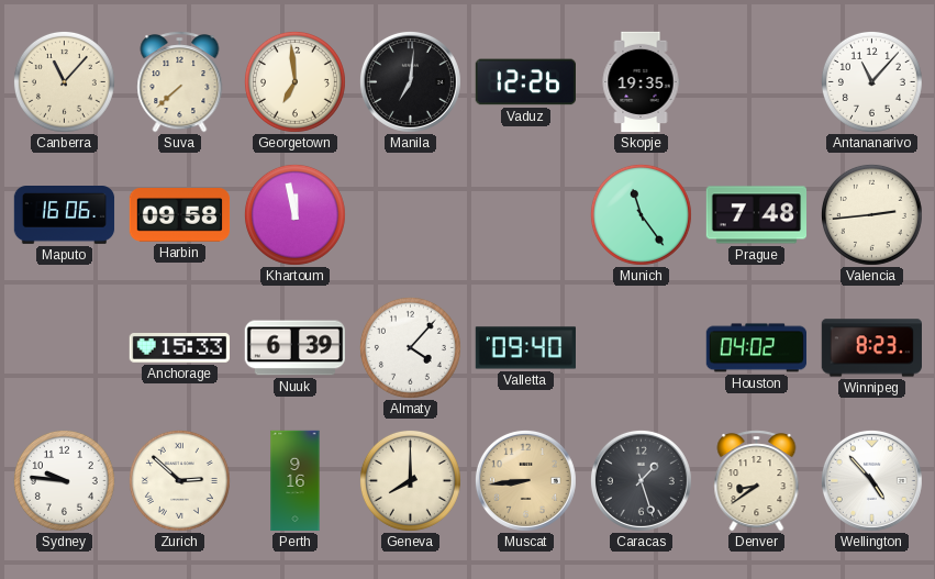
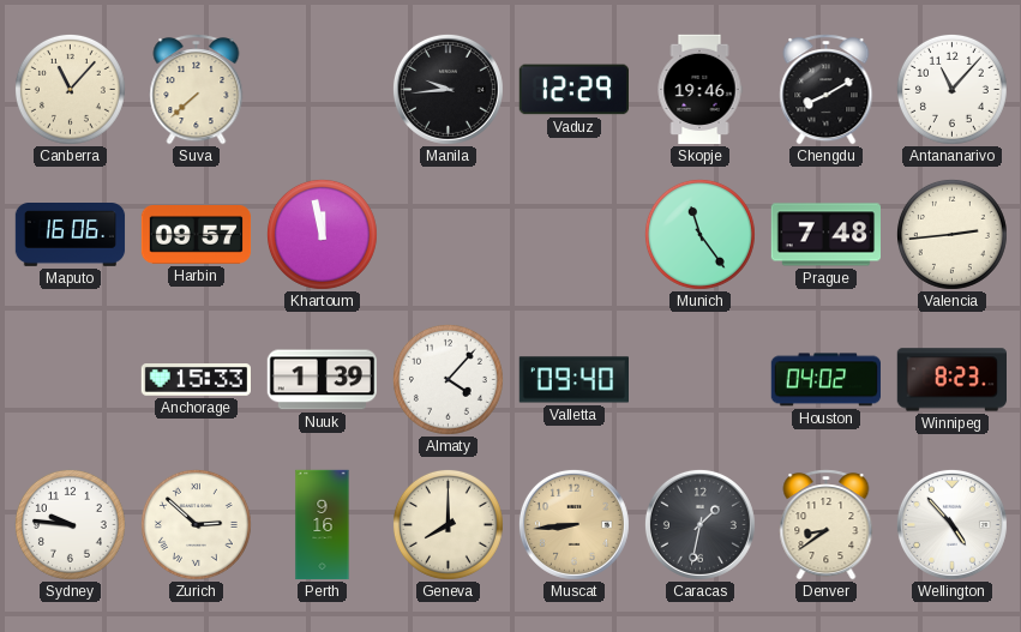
Georgetown: 6:59 -> none (294, 81)
Manila: 7:01 -> 9:44 (448, 89)
Vaduz: 12:26 -> 12:29 (573, 90)
Skopje: 19:35 -> 19:46 (699, 90)
Chengdu: none -> 8:10 (827, 90)
Harbin: 09:58 -> 09:57 (197, 235)
Nuuk: 6:39 -> 1:39 (322, 380)
Caracas: 1:27 -> 1:32 (699, 524)
